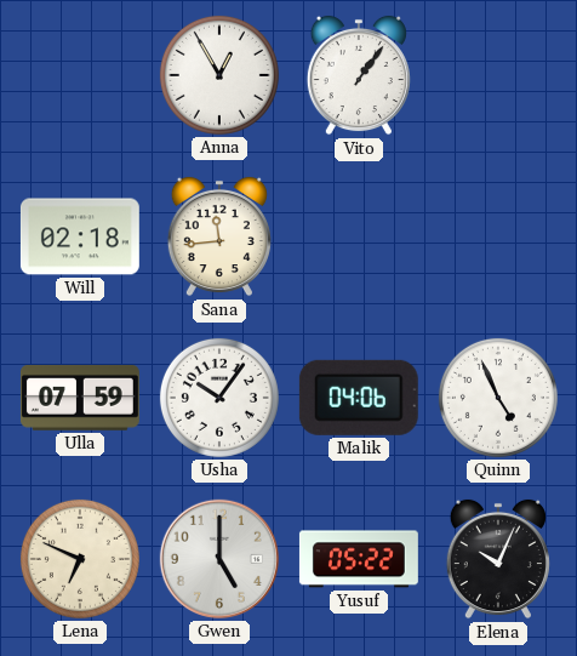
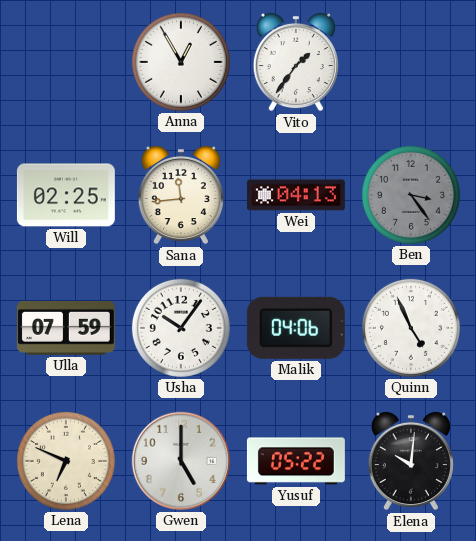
Vito: 1:06 -> 1:36 (296, 62)
Will: 02:18 -> 02:25 (66, 195)
Wei: none -> 04:13 (296, 195)
Ben: none -> 3:24 (411, 195)
Elena: 10:04 -> 10:01 (411, 461)
